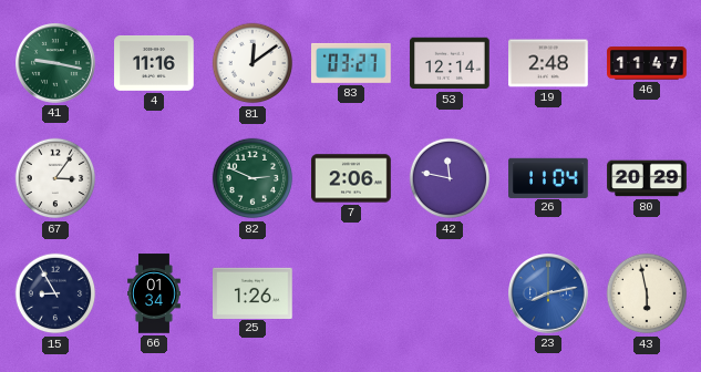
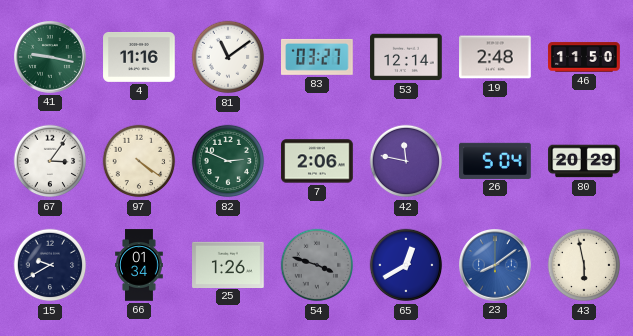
81: 12:09 -> 11:09 (228, 57)
46: 11:47 -> 11:50 (584, 57)
97: none -> 4:21 (139, 161)
26: 11:04 -> 5:04 (495, 160)
15: 8:55 -> 9:40 (50, 265)
54: none -> 3:48 (317, 265)
65: none -> 12:40 (406, 265)
23: 8:13 -> 8:09 (496, 266)
